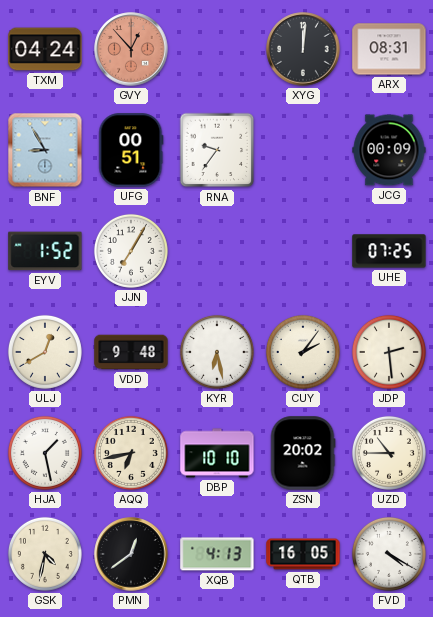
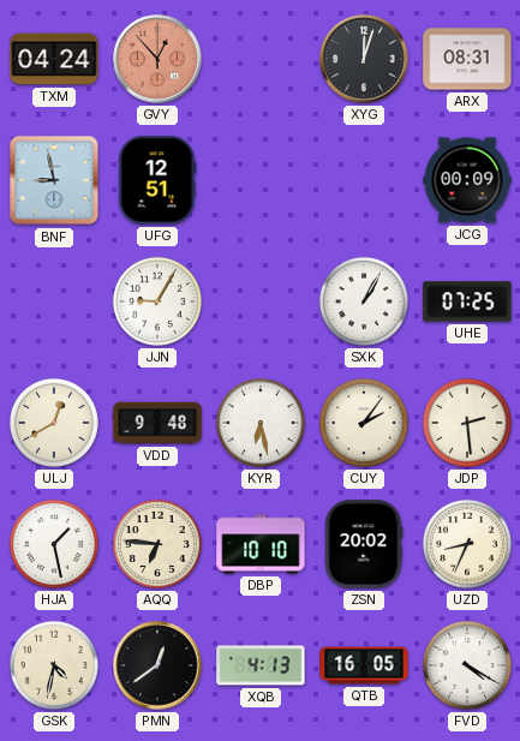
XYG: 12:01 -> 12:03 (364, 59)
BNF: 8:55 -> 8:58 (54, 180)
UFG: 00:51 -> 12:51 (157, 180)
RNA: 9:36 -> none (217, 150)
EYV: 1:52 -> none (45, 251)
JJN: 7:05 -> 9:05 (157, 301)
SXK: none -> 1:05 (364, 301)
AQQ: 6:43 -> 6:46 (157, 544)
UZD: 10:45 -> 8:34 (467, 544)
